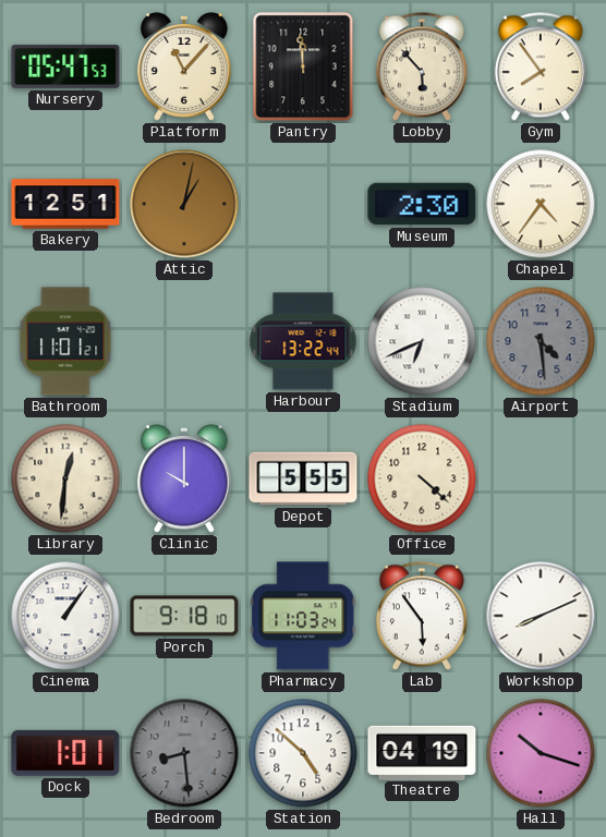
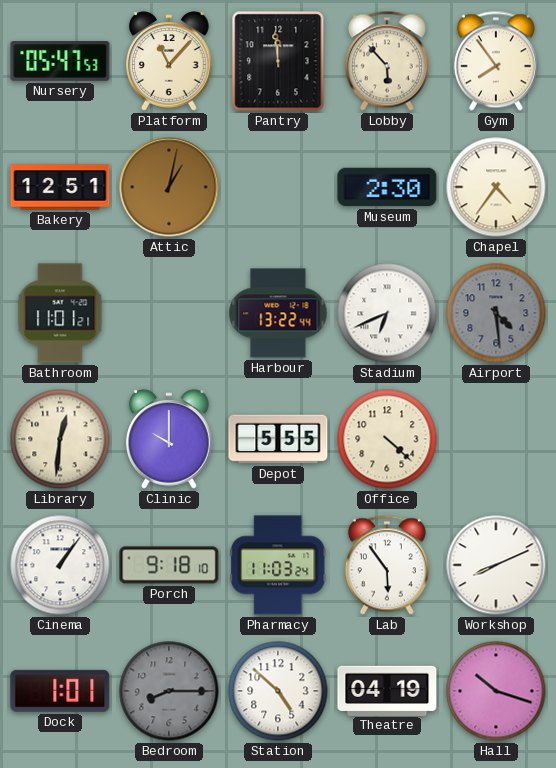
Bedroom: 8:29 -> 8:15 (169, 691)
